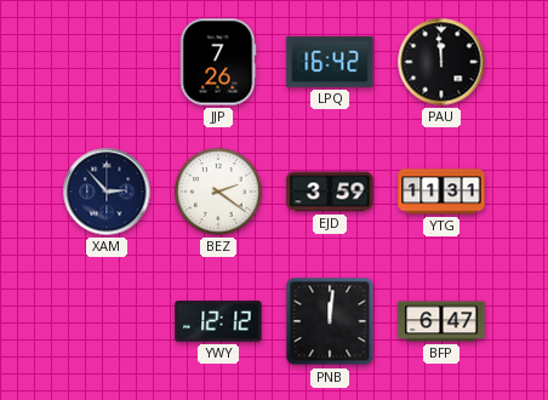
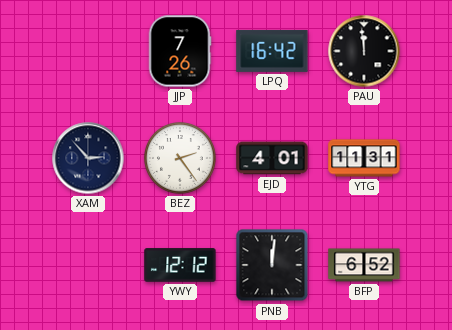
BEZ: 2:21 -> 2:24 (181, 159)
EJD: 3:59 -> 4:01 (272, 158)
BFP: 6:47 -> 6:52 (364, 265)
